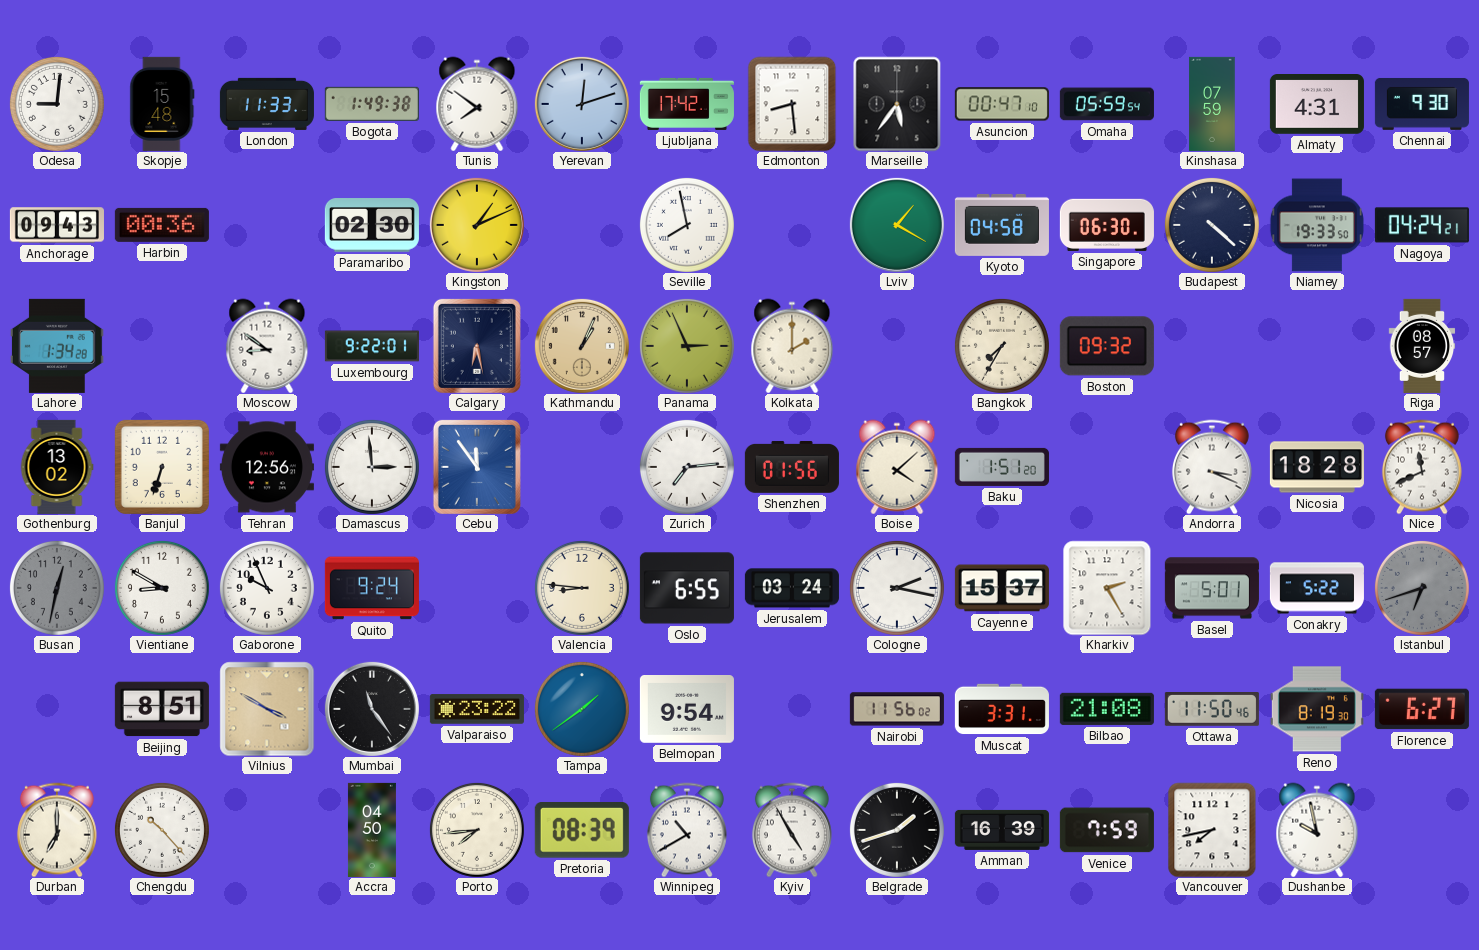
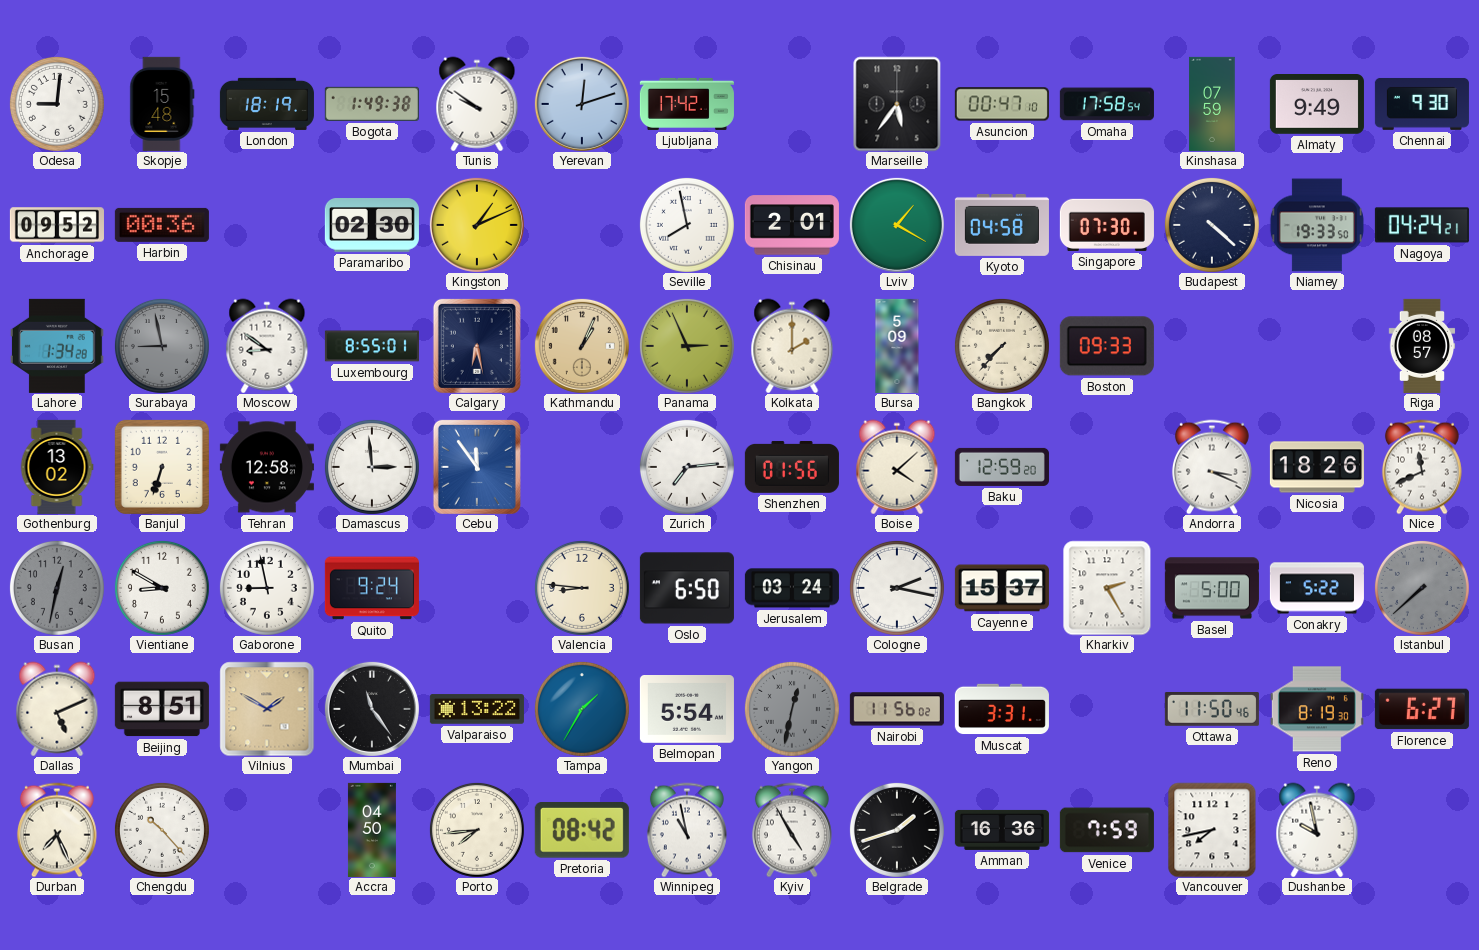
London: 11:33 -> 18:19 (267, 104)
Tunis: 7:51 -> 9:51 (477, 104)
Edmonton: 8:29 -> none (792, 104)
Omaha: 05:59 -> 17:58 (1107, 104)
Almaty: 4:31 -> 9:49 (1317, 104)
Anchorage: 09:43 -> 09:52 (57, 225)
Chisinau: none -> 2:01 (792, 225)
Singapore: 06:30 -> 07:30 (1107, 225)
Surabaya: none -> 8:58 (162, 346)
Luxembourg: 9:22 -> 8:55 (372, 346)
Bursa: none -> 5:09 (897, 346)
Bangkok: 7:35 -> 7:37 (1002, 346)
Boston: 09:32 -> 09:33 (1107, 346)
Tehran: 12:56 -> 12:58 (267, 467)
Baku: 1:51 -> 12:59 (1002, 467)
Nicosia: 18:28 -> 18:26 (1317, 467)
Gaborone: 9:56 -> 8:58 (267, 588)
Oslo: 6:55 -> 6:50 (687, 588)
Basel: 5:01 -> 5:00 (1212, 588)
Istanbul: 6:42 -> 7:38 (1422, 588)
Dallas: none -> 5:11 (57, 709)
Vilnius: 3:50 -> 1:50 (267, 709)
Valparaiso: 23:22 -> 13:22 (477, 709)
Tampa: 1:39 -> 1:35 (582, 709)
Belmopan: 9:54 -> 5:54 (687, 710)
Yangon: none -> 12:32 (792, 709)
Bilbao: 21:08 -> none (1107, 709)
Durban: 7:00 -> 7:26 (57, 830)
Pretoria: 08:39 -> 08:42 (582, 831)
Winnipeg: 10:40 -> 10:58 (687, 830)
Amman: 16:39 -> 16:36 (1002, 830)
